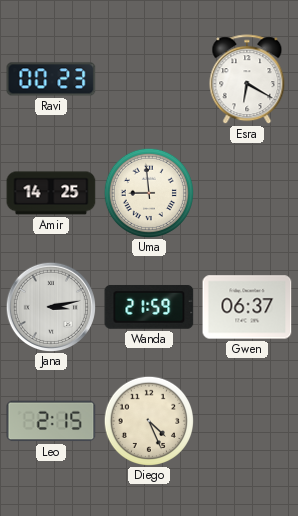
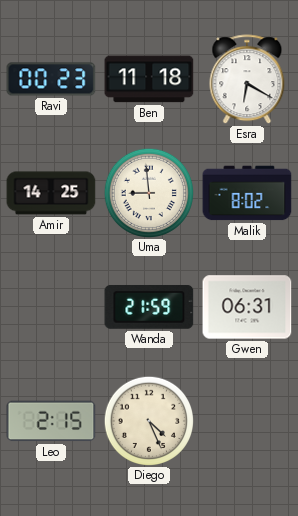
Ben: none -> 11:18 (149, 79)
Malik: none -> 8:02 (247, 193)
Jana: 3:13 -> none (50, 306)
Gwen: 06:37 -> 06:31 (247, 307)
